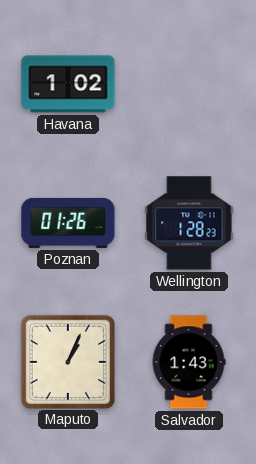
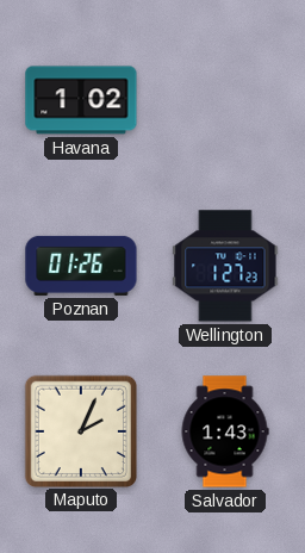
Wellington: 1:28 -> 1:27 (225, 266)
Maputo: 1:04 -> 2:04 (80, 430)
